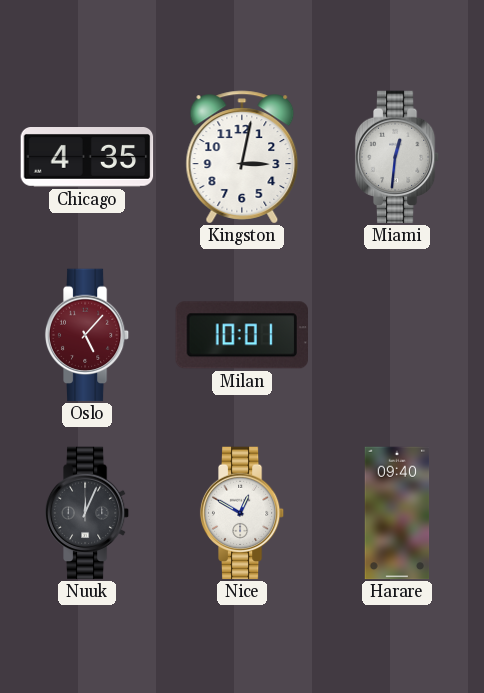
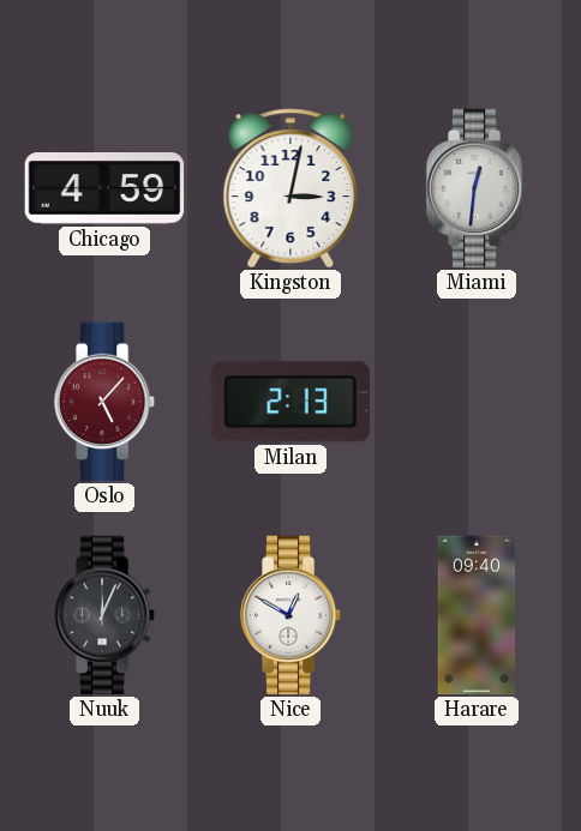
Chicago: 4:35 -> 4:59 (104, 188)
Milan: 10:01 -> 2:13 (289, 402)
